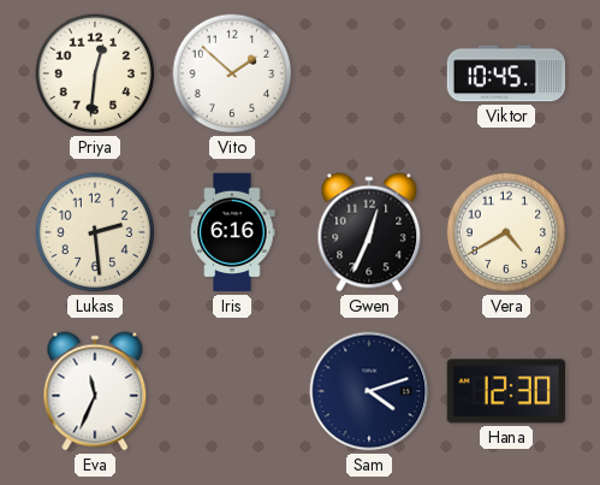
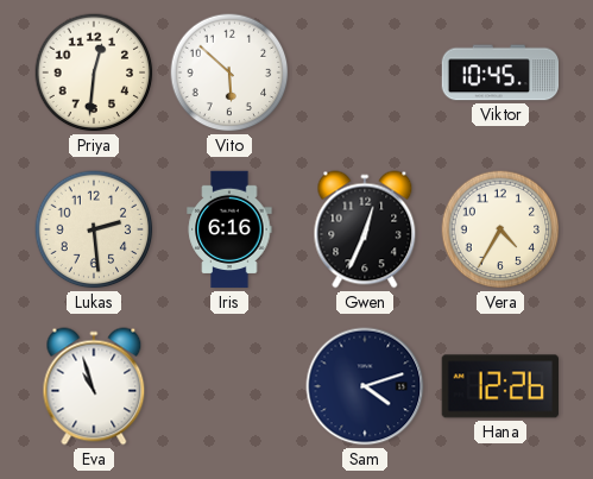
Vito: 1:52 -> 5:52 (229, 73)
Vera: 4:40 -> 4:35 (500, 229)
Eva: 11:34 -> 10:57 (94, 386)
Hana: 12:30 -> 12:26 (500, 386)
